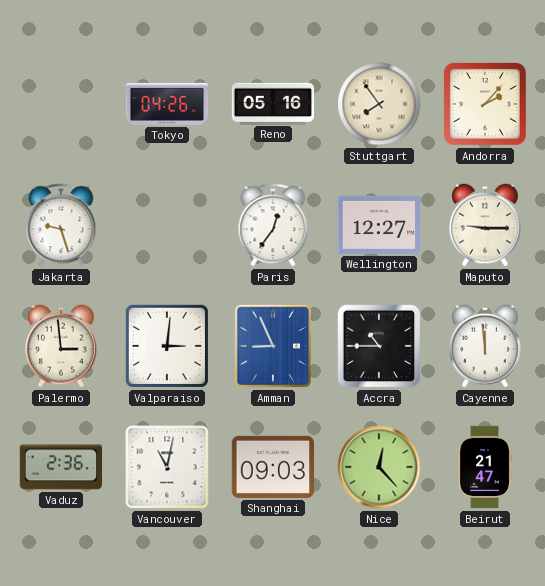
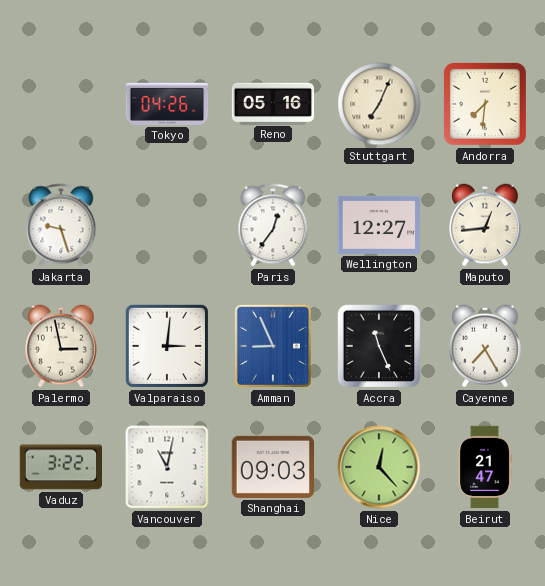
Stuttgart: 7:54 -> 7:04 (379, 104)
Andorra: 2:07 -> 7:31 (485, 104)
Maputo: 9:15 -> 12:44 (486, 225)
Palermo: 2:59 -> 2:58 (62, 346)
Accra: 10:45 -> 11:26 (379, 346)
Cayenne: 11:59 -> 7:25 (486, 346)
Vaduz: 2:36 -> 3:22 (60, 467)
